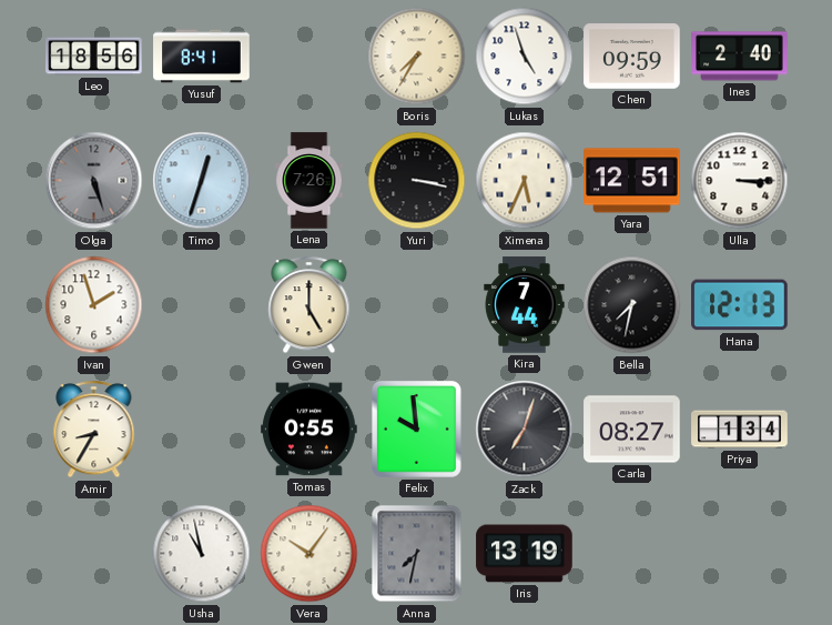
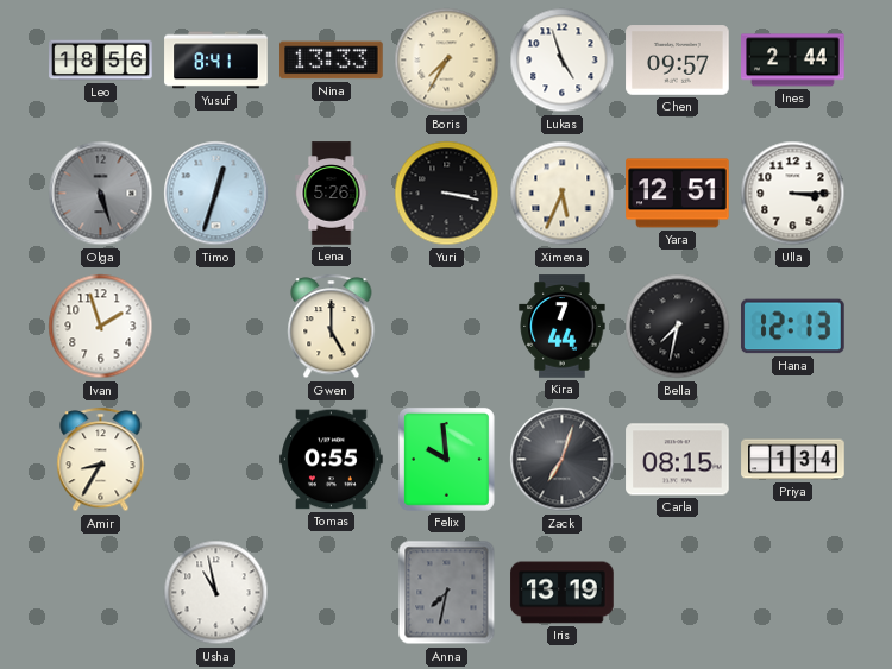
Nina: none -> 13:33 (332, 61)
Chen: 09:59 -> 09:57 (678, 61)
Ines: 2:40 -> 2:44 (793, 61)
Lena: 7:26 -> 5:26 (332, 194)
Carla: 08:27 -> 08:15 (678, 460)
Vera: 10:06 -> none (310, 554)
